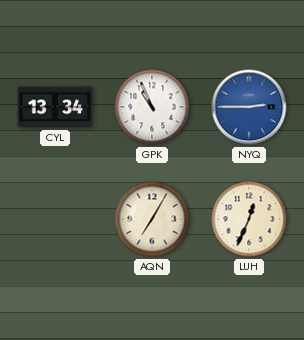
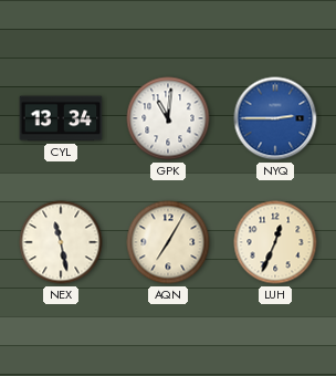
GPK: 10:56 -> 11:01 (168, 118)
NEX: none -> 11:28 (61, 242)
